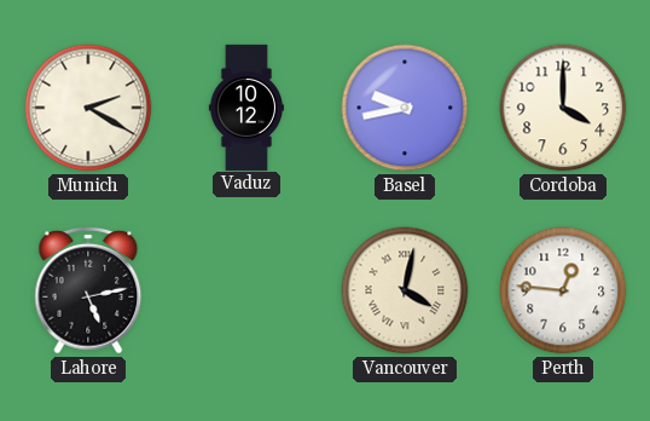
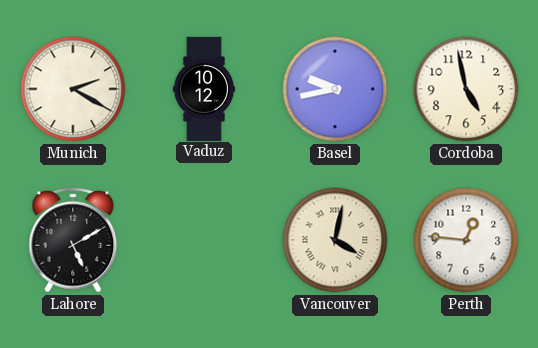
Cordoba: 4:00 -> 4:58 (466, 89)
Lahore: 5:13 -> 5:10 (73, 240)
